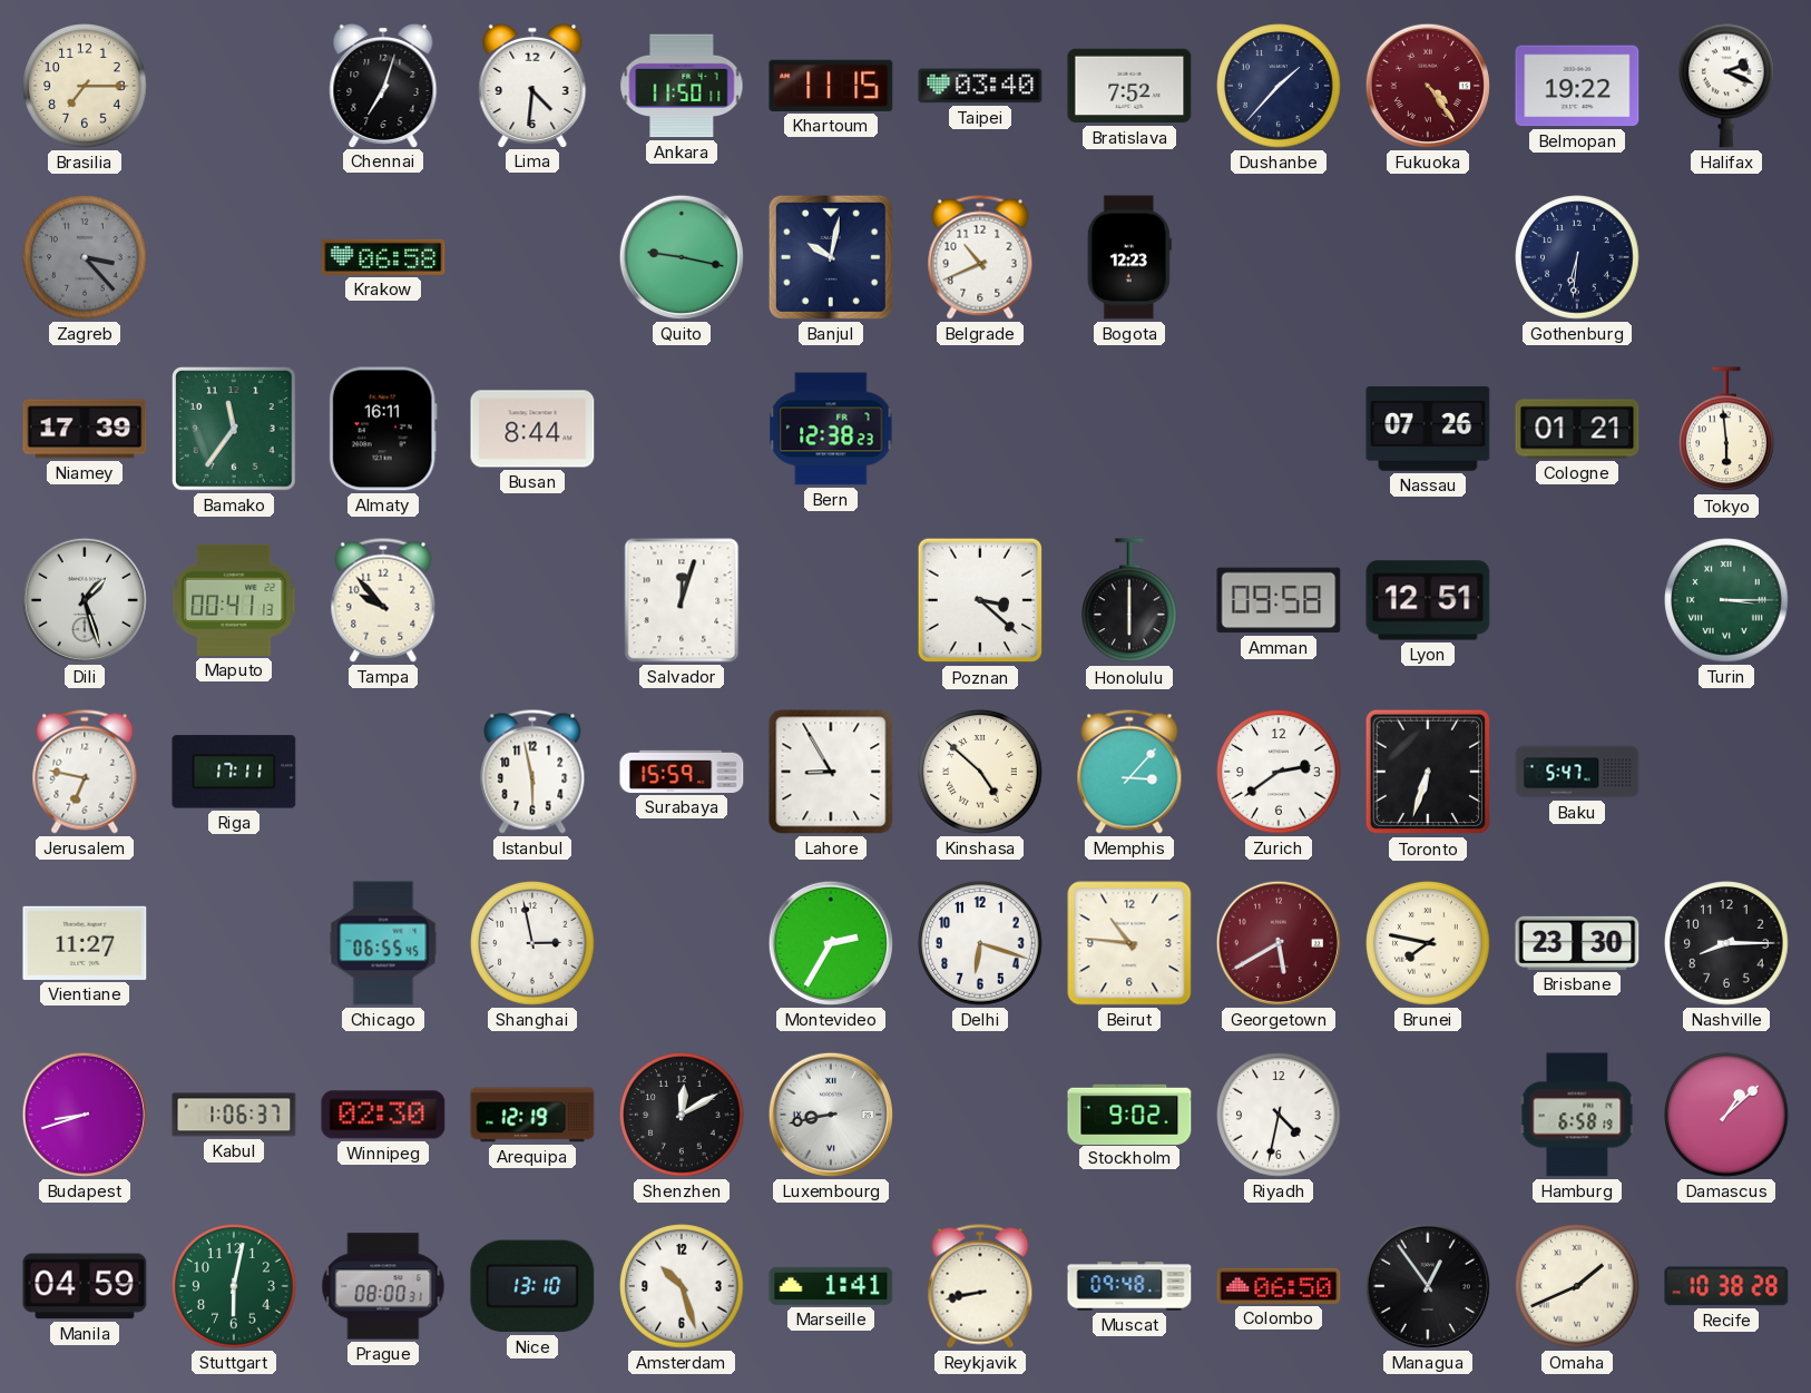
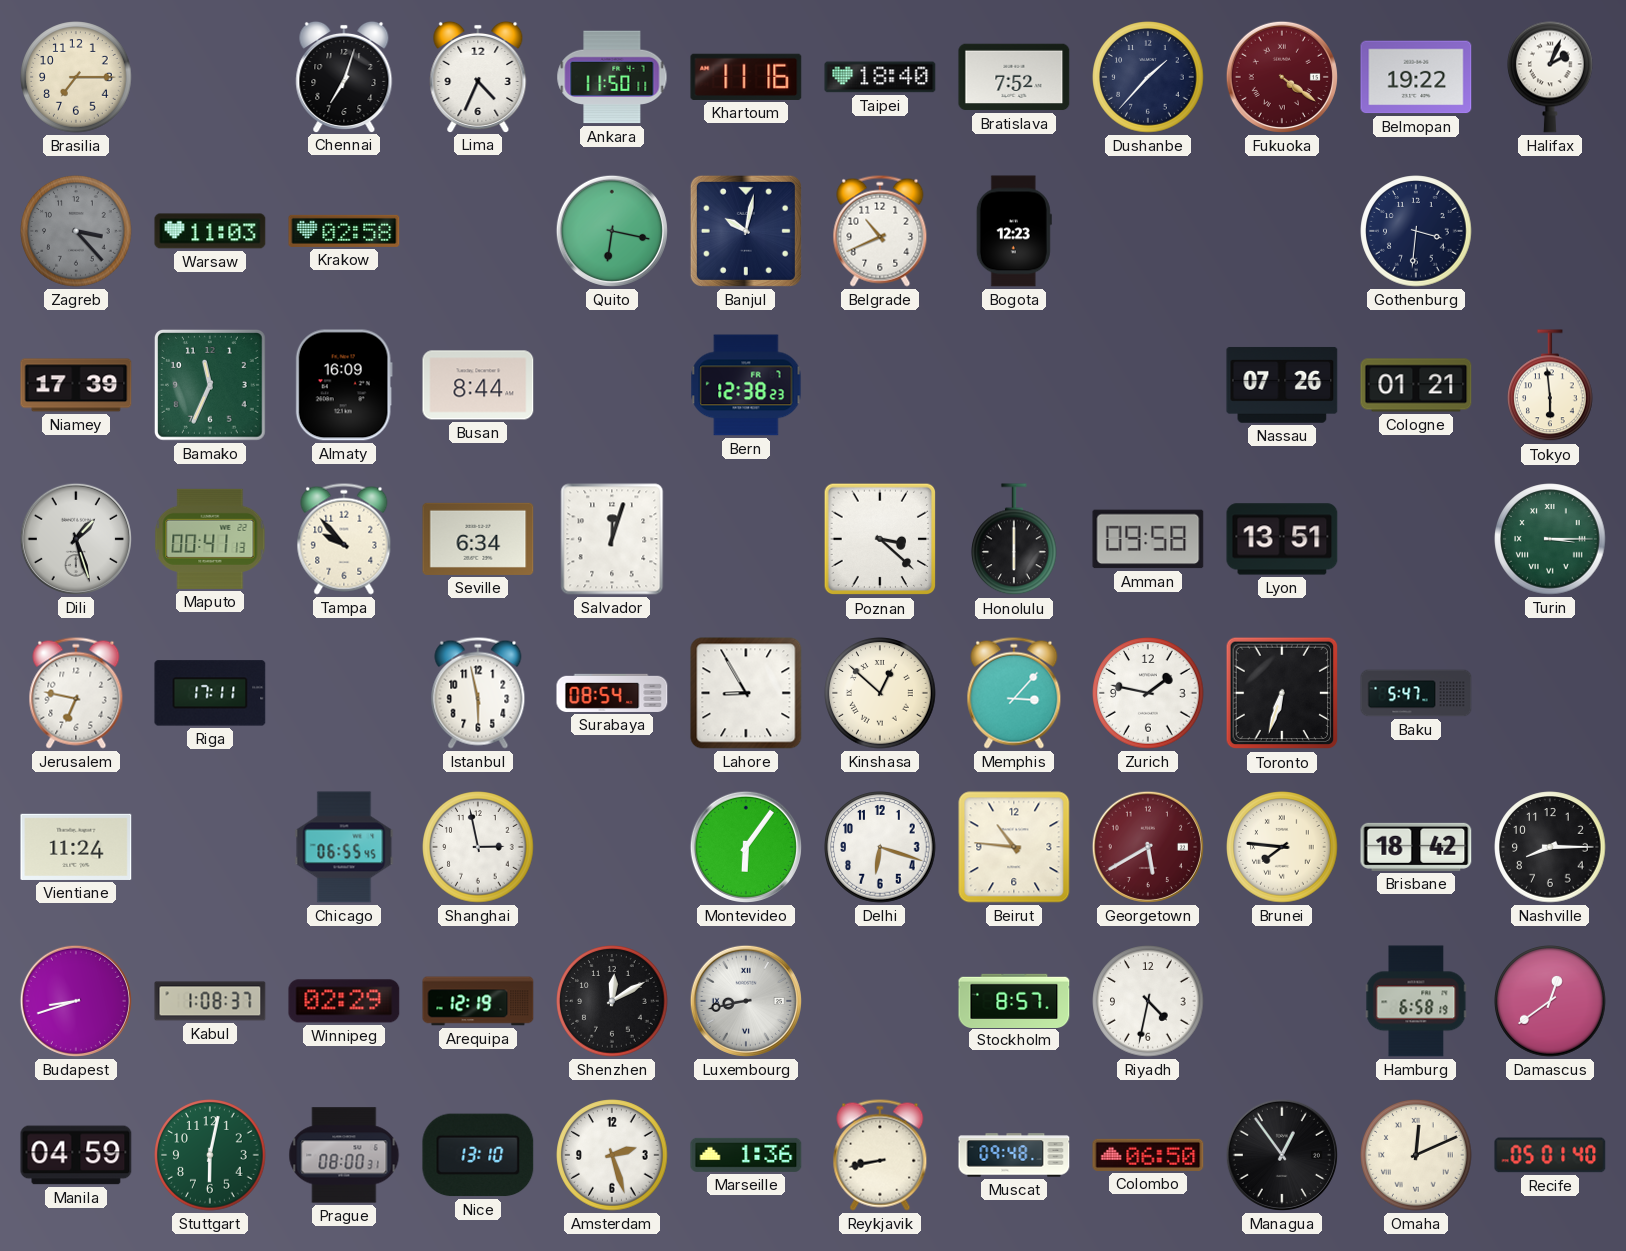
Lima: 4:31 -> 4:34 (478, 76)
Khartoum: 11:15 -> 11:16 (746, 77)
Taipei: 03:40 -> 18:40 (880, 77)
Fukuoka: 4:24 -> 4:21 (1282, 77)
Halifax: 2:19 -> 2:04 (1551, 77)
Warsaw: none -> 11:03 (210, 231)
Krakow: 06:58 -> 02:58 (344, 231)
Quito: 9:17 -> 6:17 (612, 231)
Gothenburg: 6:31 -> 3:31 (1416, 231)
Bamako: 11:36 -> 11:34 (210, 385)
Almaty: 16:11 -> 16:09 (344, 385)
Seville: none -> 6:34 (478, 539)
Lyon: 12:51 -> 13:51 (1282, 539)
Surabaya: 15:59 -> 08:54 (612, 693)
Kinshasa: 4:52 -> 12:52 (880, 693)
Zurich: 2:39 -> 1:47 (1148, 693)
Vientiane: 11:27 -> 11:24 (76, 847)
Montevideo: 2:35 -> 6:06 (746, 847)
Brunei: 7:47 -> 7:46 (1282, 847)
Brisbane: 23:30 -> 18:42 (1416, 847)
Kabul: 1:06 -> 1:08 (210, 1001)
Winnipeg: 02:30 -> 02:29 (344, 1001)
Stockholm: 9:02 -> 8:57 (1014, 1000)
Damascus: 1:08 -> 12:39 (1550, 1001)
Amsterdam: 10:27 -> 2:27 (612, 1155)
Marseille: 1:41 -> 1:36 (746, 1155)
Omaha: 1:41 -> 12:11 (1416, 1155)
Recife: 10:38 -> 05:01 (1550, 1155)
